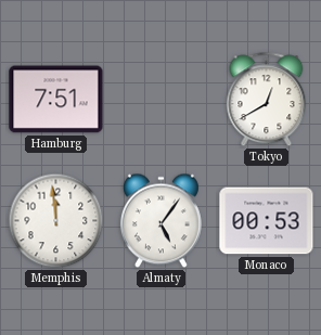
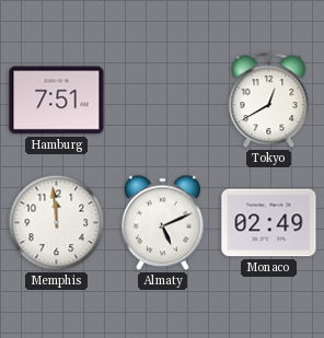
Almaty: 5:06 -> 5:11 (162, 223)
Monaco: 00:53 -> 02:49 (269, 223)
